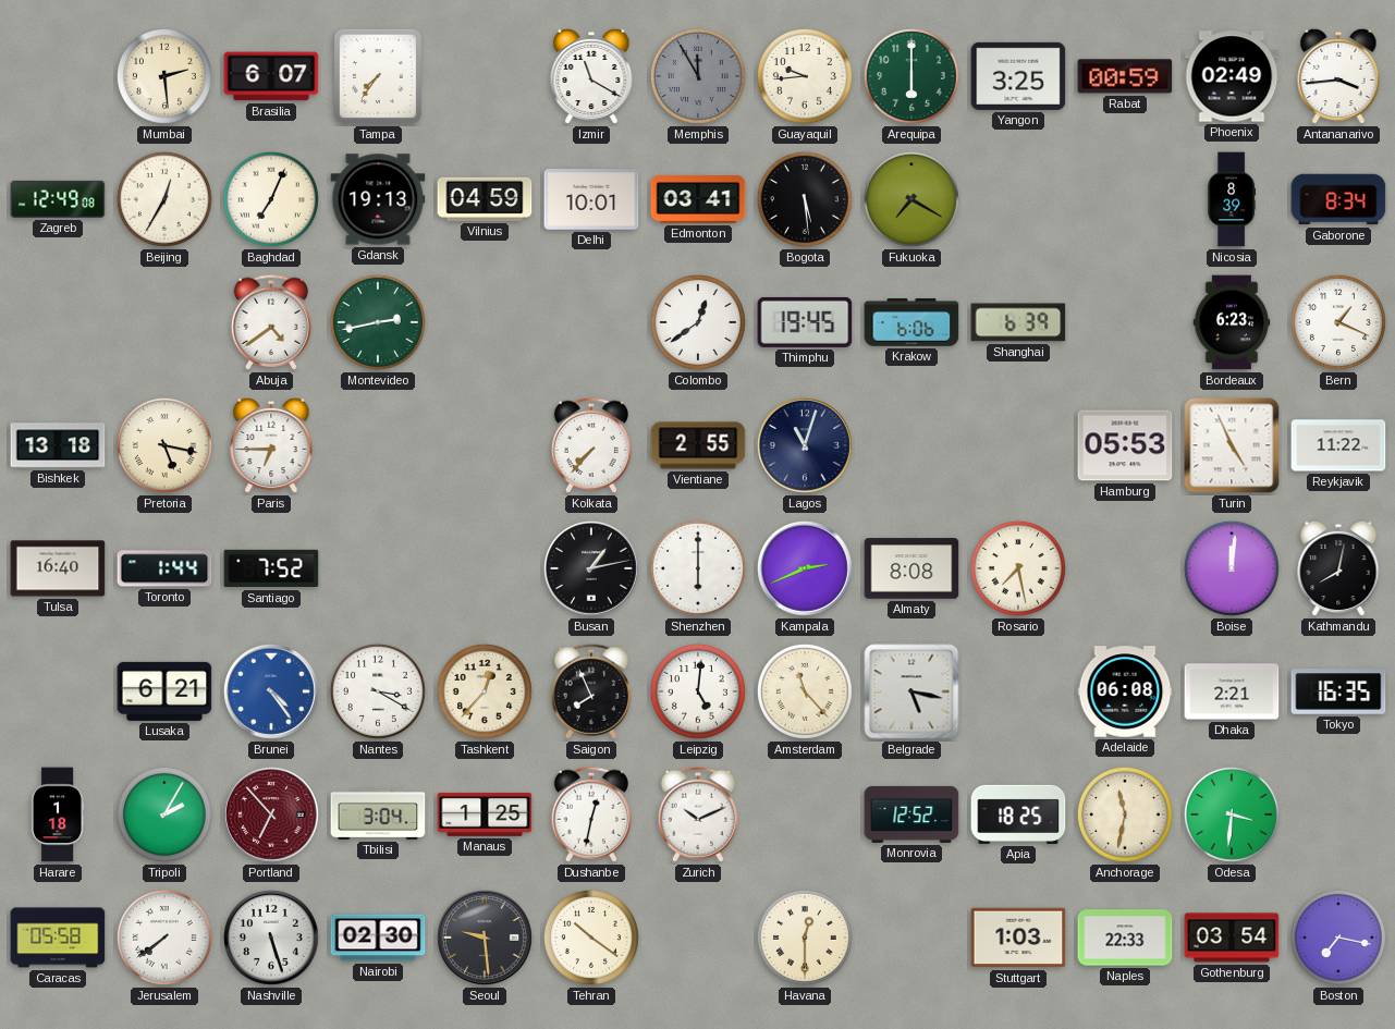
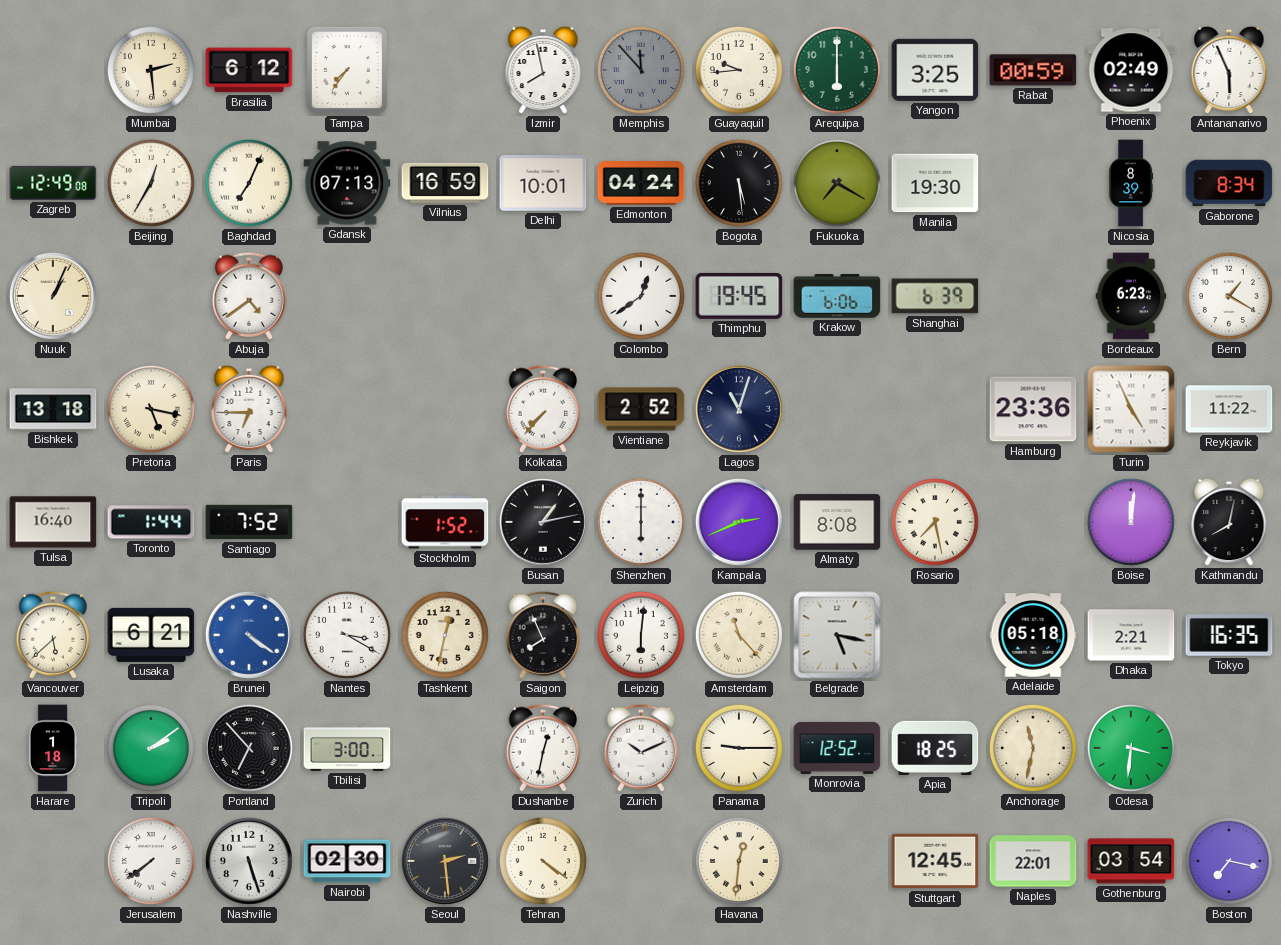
Brasilia: 6:07 -> 6:12 (249, 70)
Izmir: 11:20 -> 7:58 (543, 70)
Memphis: 11:55 -> 11:53 (641, 70)
Antananarivo: 3:44 -> 5:56 (1229, 70)
Gdansk: 19:13 -> 07:13 (347, 183)
Vilnius: 04:59 -> 16:59 (445, 183)
Edmonton: 03:41 -> 04:24 (641, 184)
Manila: none -> 19:30 (935, 183)
Nuuk: none -> 1:04 (53, 296)
Montevideo: 2:43 -> none (378, 322)
Bern: 1:19 -> 1:20 (1229, 296)
Vientiane: 2:55 -> 2:52 (641, 409)
Hamburg: 05:53 -> 23:36 (1033, 409)
Stockholm: none -> 1:52 (445, 522)
Vancouver: none -> 5:38 (53, 635)
Brunei: 4:24 -> 4:21 (249, 635)
Tashkent: 12:37 -> 12:32 (445, 635)
Leipzig: 5:01 -> 6:01 (641, 635)
Adelaide: 06:08 -> 05:18 (1033, 635)
Tripoli: 2:05 -> 2:09 (151, 748)
Portland dial: burgundy -> black (249, 748)
Tbilisi: 3:04 -> 3:00 (347, 748)
Manaus: 1:25 -> none (485, 814)
Panama: none -> 9:15 (739, 748)
Caracas: 05:58 -> none (58, 938)
Seoul: 9:29 -> 2:29 (445, 861)
Tehran: 10:21 -> 4:21 (543, 861)
Havana: 12:30 -> 12:31 (739, 861)
Stuttgart: 1:03 -> 12:45 (935, 861)
Naples: 22:33 -> 22:01 (1033, 861)
